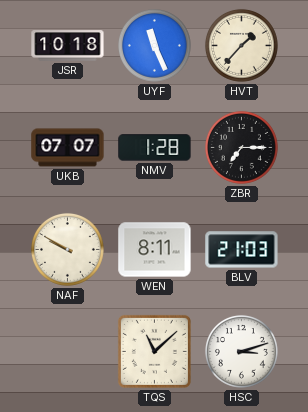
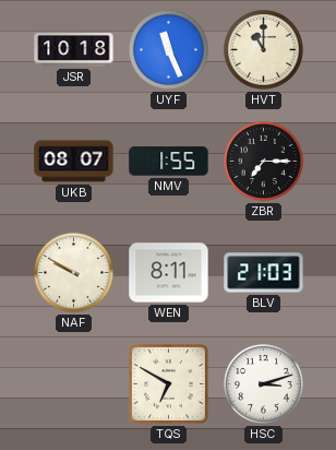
HVT: 1:37 -> 11:00 (263, 49)
UKB: 07:07 -> 08:07 (74, 162)
NMV: 1:28 -> 1:55 (169, 162)
TQS: 11:08 -> 6:50 (168, 383)
